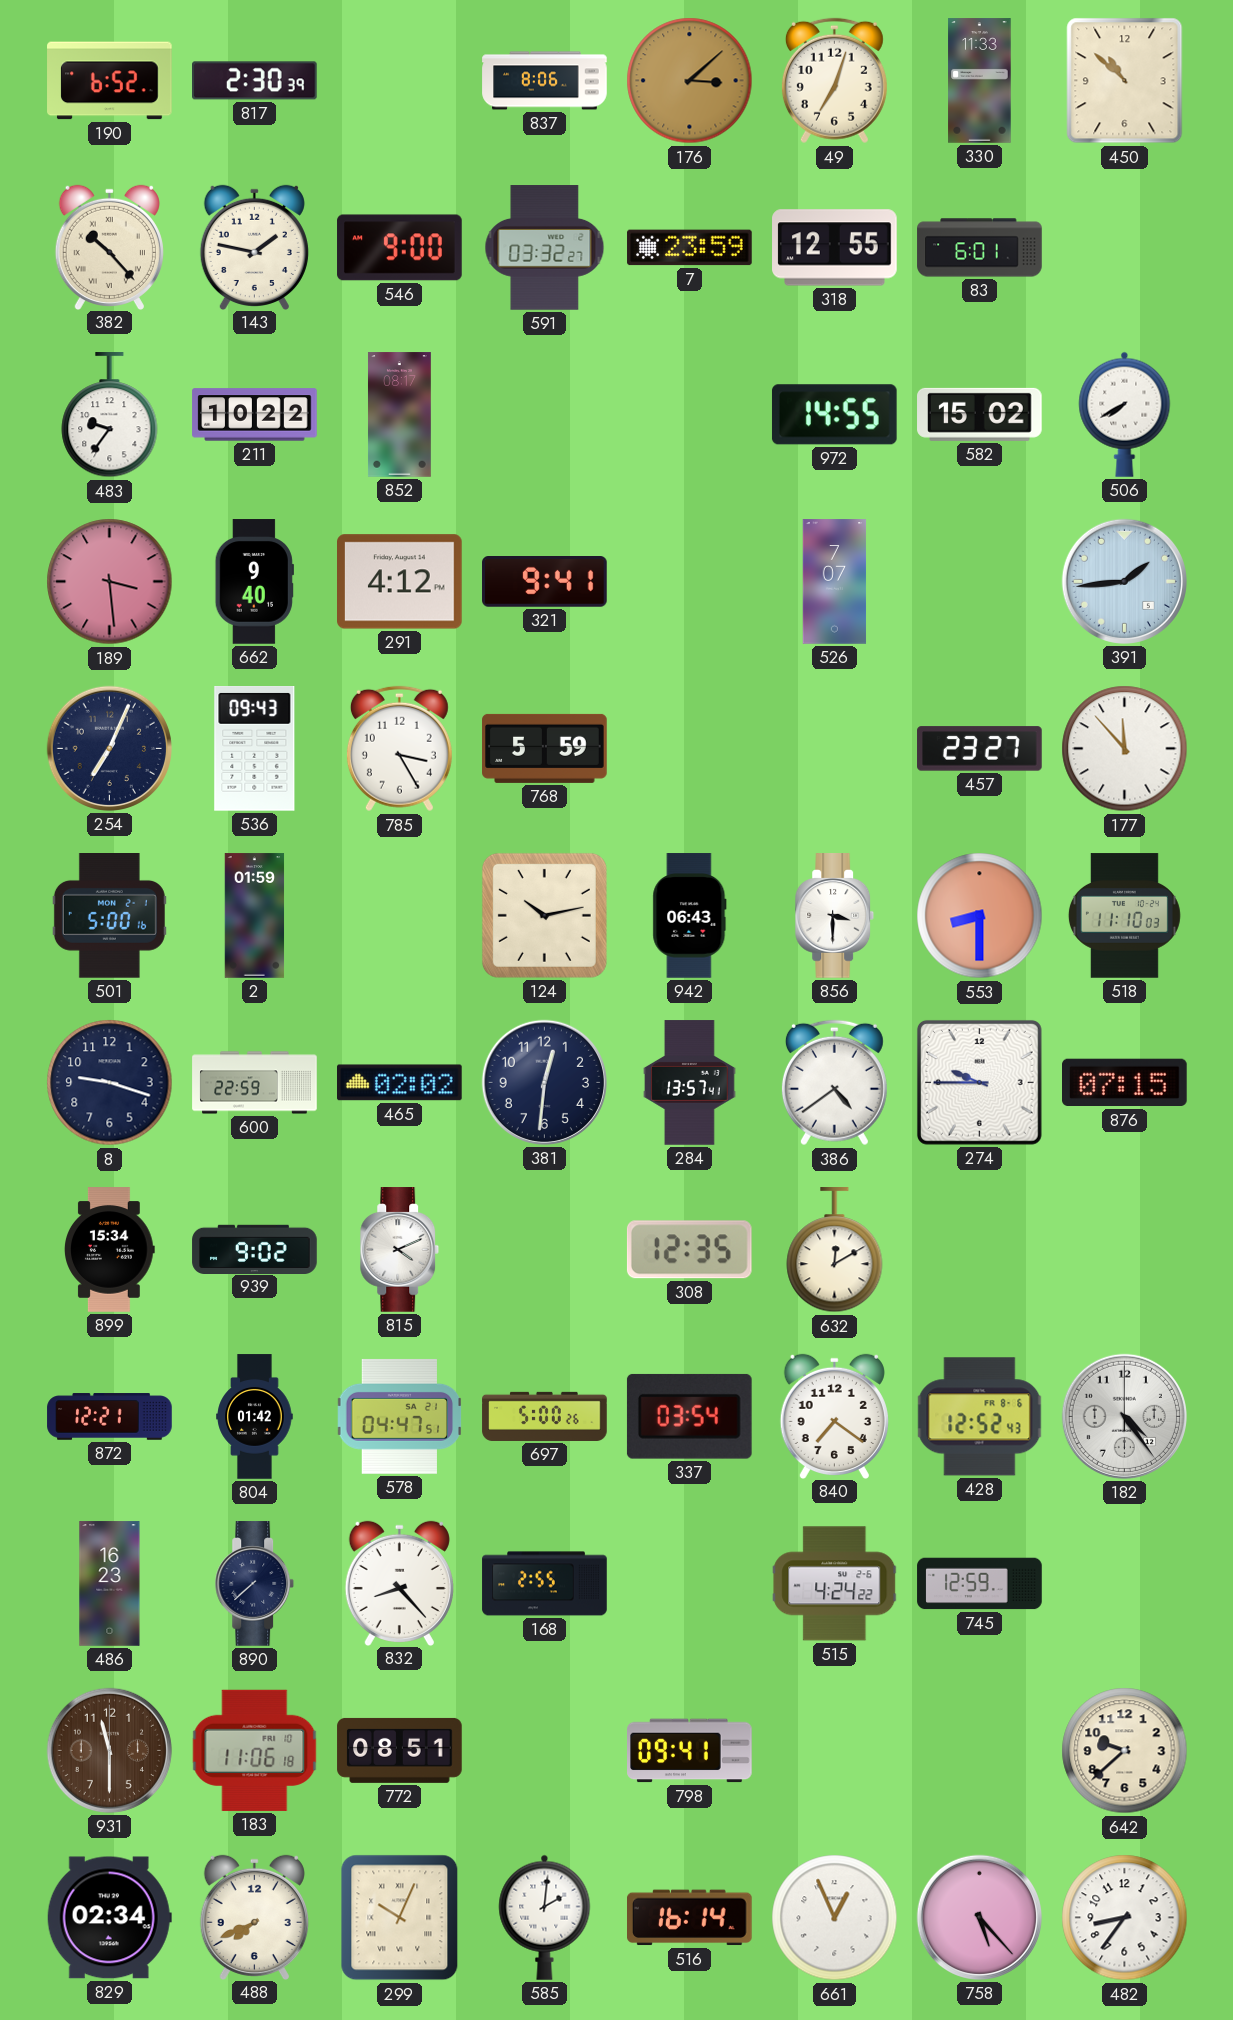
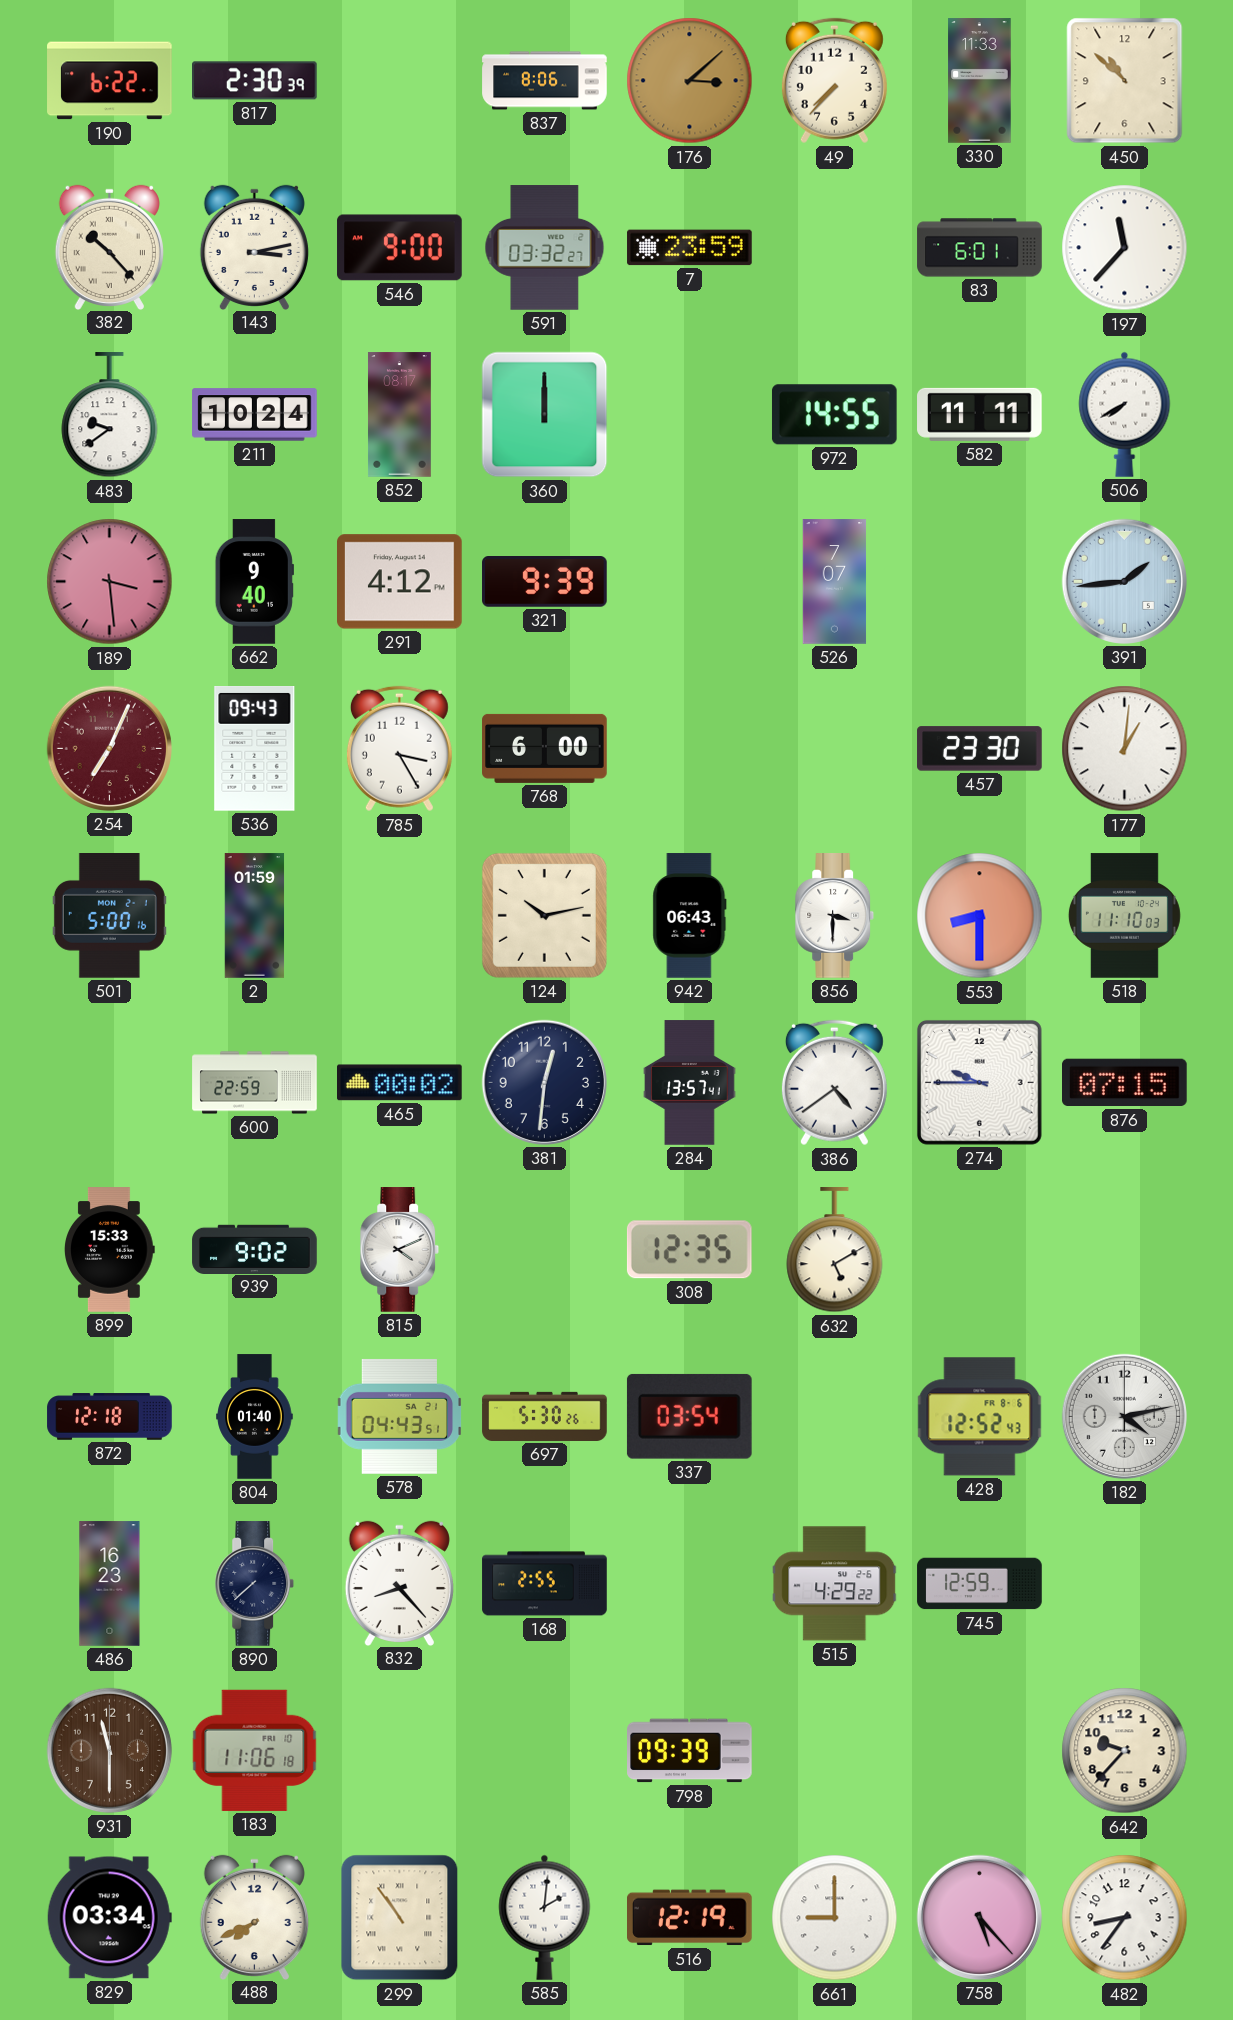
190: 6:52 -> 6:22 (110, 81)
49: 7:03 -> 7:37 (834, 81)
143: 1:47 -> 3:13 (254, 247)
318: 12:55 -> none (835, 248)
197: none -> 11:37 (1125, 248)
483: 9:36 -> 9:39 (110, 415)
211: 10:22 -> 10:24 (255, 415)
360: none -> 12:00 (545, 415)
582: 15:02 -> 11:11 (980, 414)
321: 9:41 -> 9:39 (545, 582)
254 dial: navy -> burgundy (109, 748)
768: 5:59 -> 6:00 (545, 748)
457: 23:27 -> 23:30 (980, 749)
177: 11:53 -> 1:01 (1125, 749)
8: 9:18 -> none (110, 1083)
465: 02:02 -> 00:02 (400, 1083)
899: 15:34 -> 15:33 (110, 1250)
632: 12:10 -> 5:10 (835, 1250)
872: 12:21 -> 12:18 (110, 1417)
804: 01:42 -> 01:40 (255, 1417)
578: 04:47 -> 04:43 (400, 1416)
697: 5:00 -> 5:30 (545, 1416)
840: 7:21 -> none (834, 1416)
182: 4:24 -> 4:13 (1124, 1416)
515: 4:24 -> 4:29 (835, 1584)
772: 08:51 -> none (400, 1750)
798: 09:41 -> 09:39 (690, 1751)
642: 9:38 -> 9:37 (1125, 1751)
829: 02:34 -> 03:34 (109, 1918)
299: 10:04 -> 10:54 (400, 1918)
516: 16:14 -> 12:19 (690, 1918)
661: 12:56 -> 9:00 (835, 1918)
